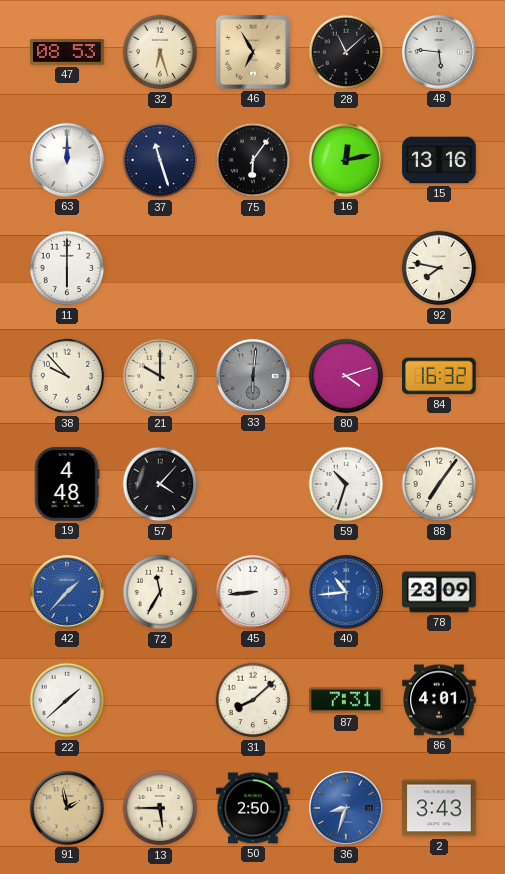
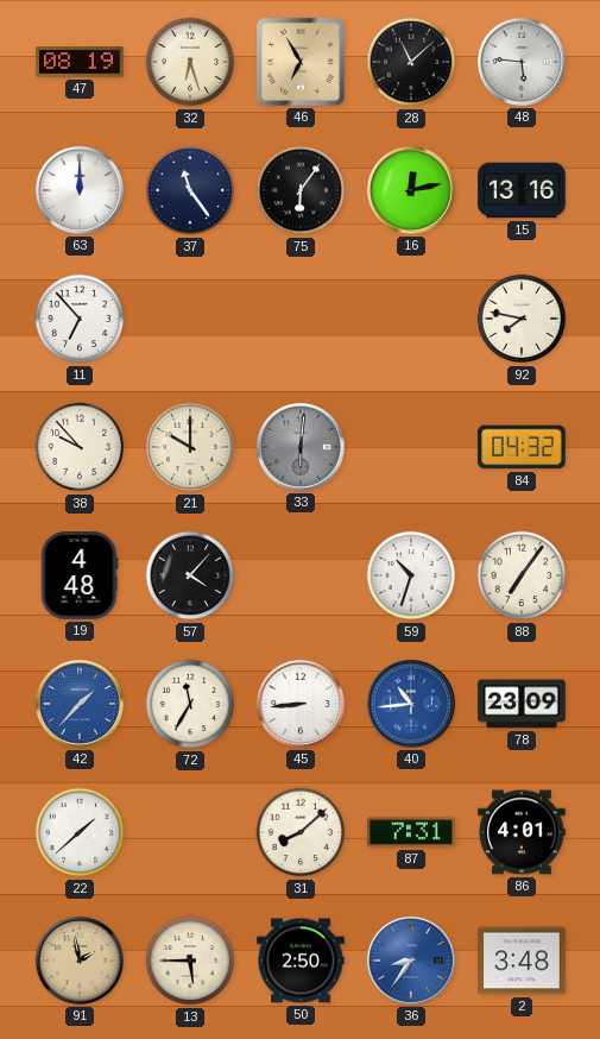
47: 08:53 -> 08:19 (80, 62)
37: 11:27 -> 11:24 (190, 190)
11: 6:00 -> 6:53 (80, 319)
80: 4:12 -> none (346, 376)
84: 16:32 -> 04:32 (522, 447)
36: 8:33 -> 8:36 (411, 961)
2: 3:43 -> 3:48 (522, 961)
